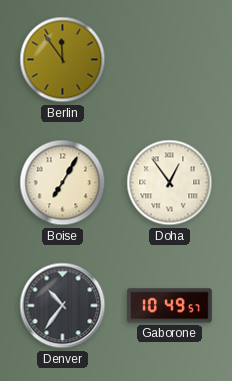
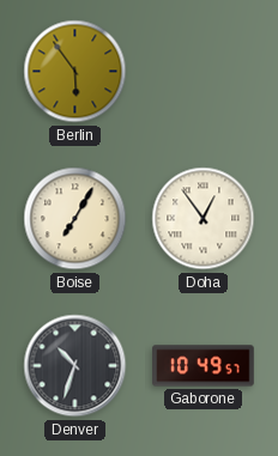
Berlin: 11:54 -> 5:54 (75, 72)
Denver: 10:36 -> 10:33 (75, 366)
